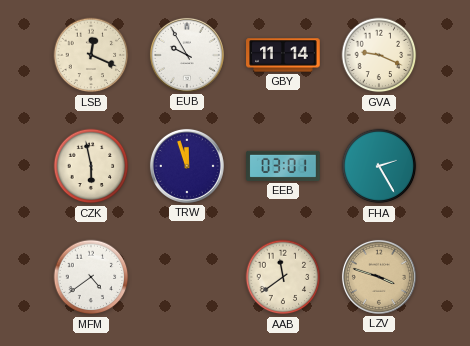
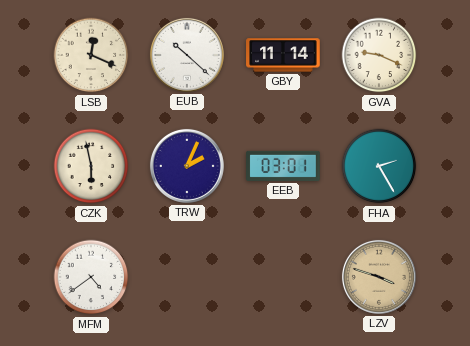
EUB: 9:55 -> 10:22 (187, 55)
TRW: 11:57 -> 2:04 (187, 166)
AAB: 11:39 -> none (283, 277)
